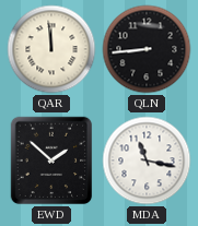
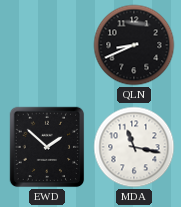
QAR: 11:59 -> none (51, 49)
QLN: 8:44 -> 8:41 (134, 45)
